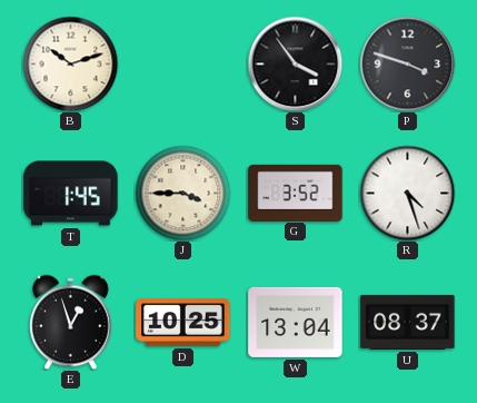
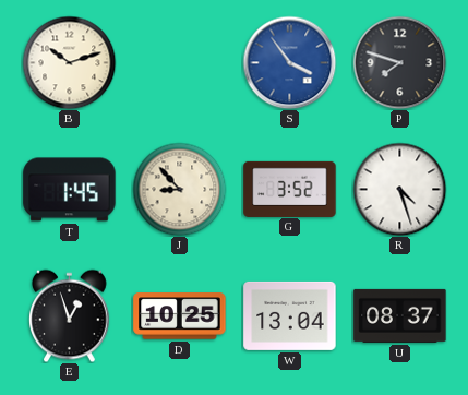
S dial: black -> blue (289, 62)
P: 3:48 -> 7:48 (399, 62)
J: 3:45 -> 8:53 (179, 189)
